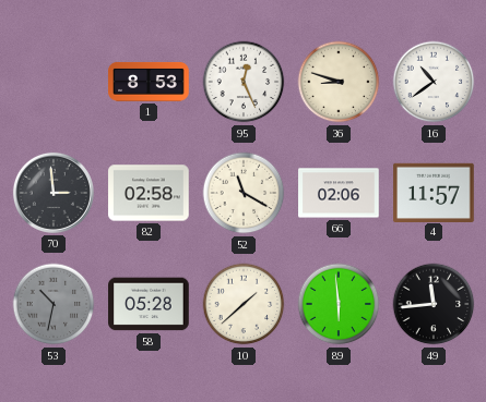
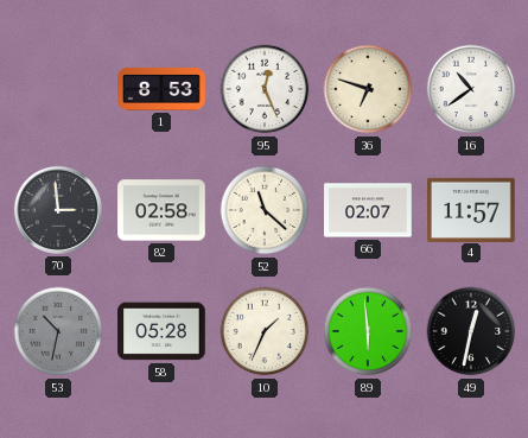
36: 8:48 -> 6:48 (368, 89)
52: 11:20 -> 11:22 (265, 210)
66: 02:06 -> 02:07 (368, 210)
10: 1:38 -> 1:34 (265, 331)
49: 11:44 -> 12:32 (471, 331)
